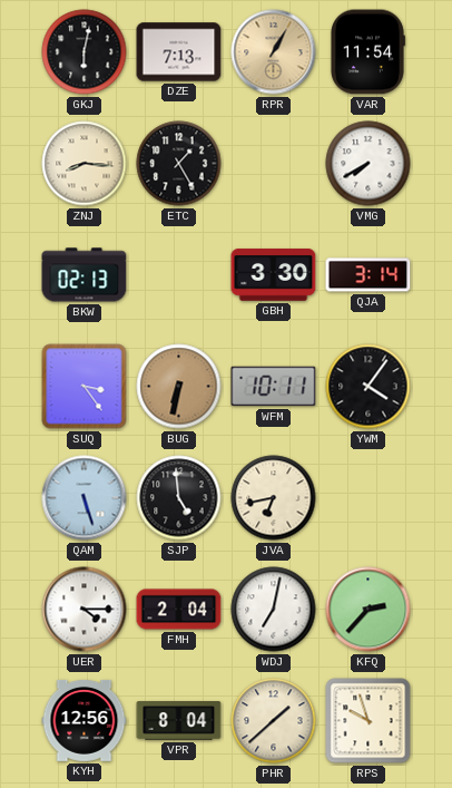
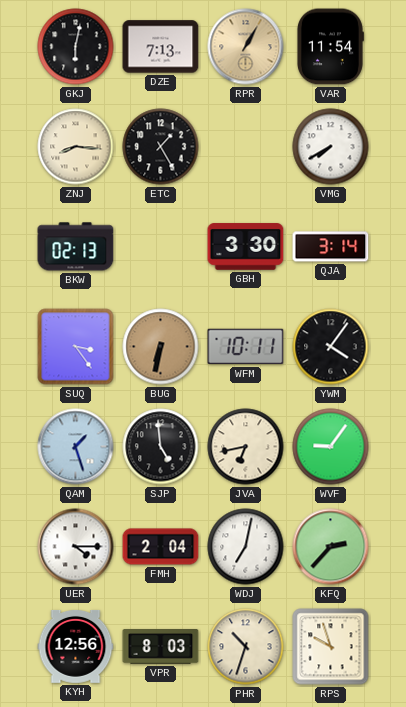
QAM: 5:27 -> 1:27 (76, 447)
WVF: none -> 9:06 (331, 447)
VPR: 8:04 -> 8:03 (161, 647)
PHR: 1:38 -> 10:33 (246, 647)
